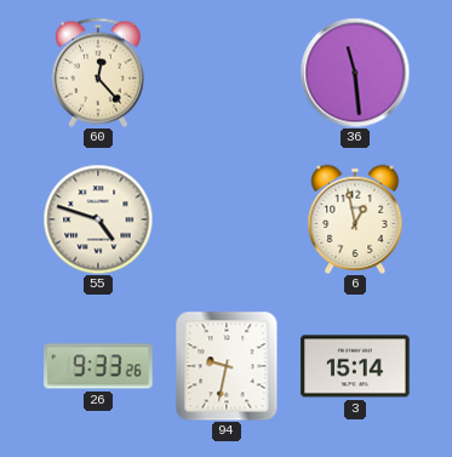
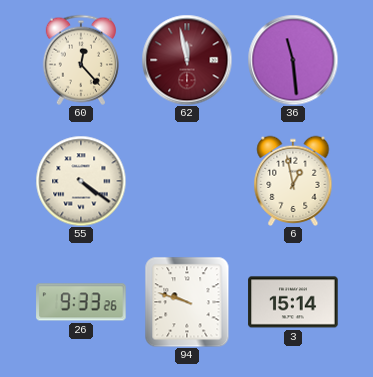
62: none -> 11:58 (187, 60)
55: 4:48 -> 4:21 (81, 181)
94: 9:32 -> 9:48 (187, 302)
